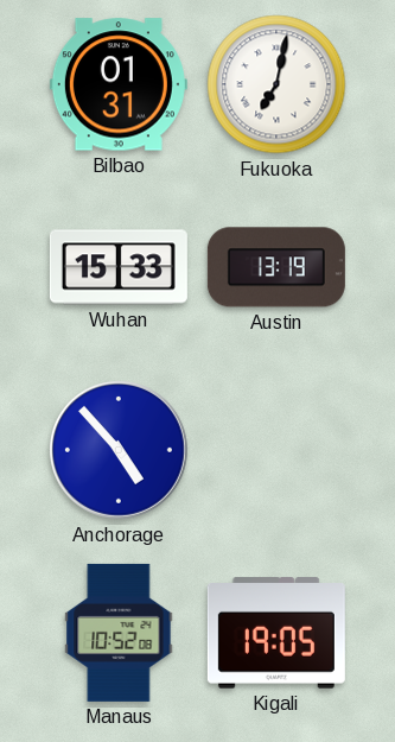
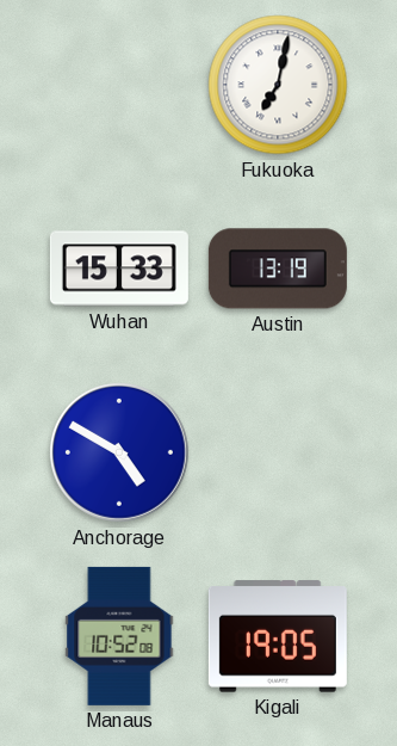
Bilbao: 01:31 -> none (119, 84)
Anchorage: 4:53 -> 4:50 (119, 452)
